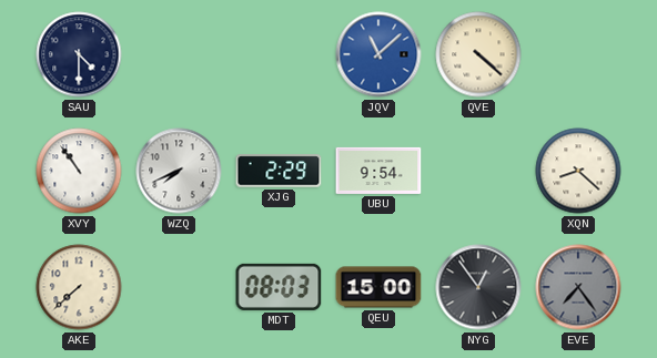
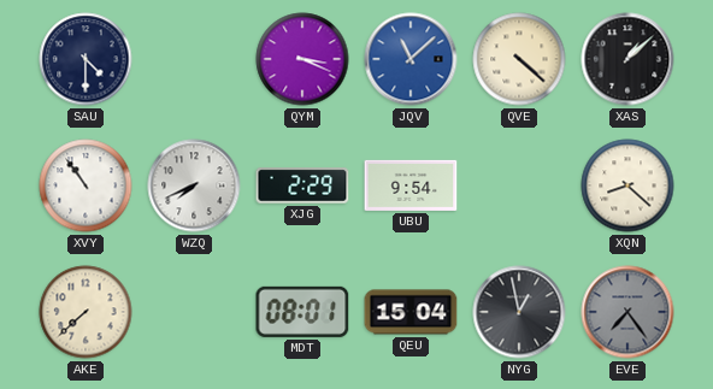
QYM: none -> 3:19 (302, 59)
XAS: none -> 1:08 (627, 59)
MDT: 08:03 -> 08:01 (302, 312)
QEU: 15:00 -> 15:04 (411, 312)
NYG: 12:54 -> 12:58 (519, 312)
